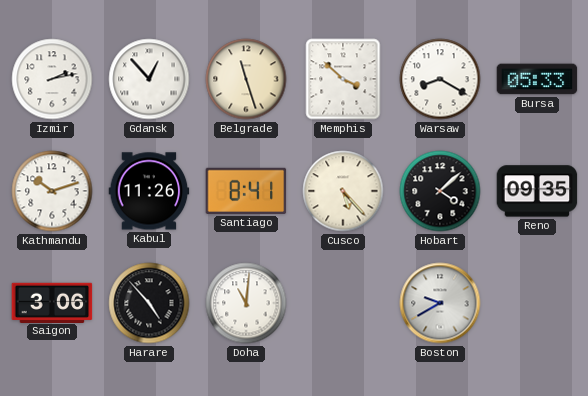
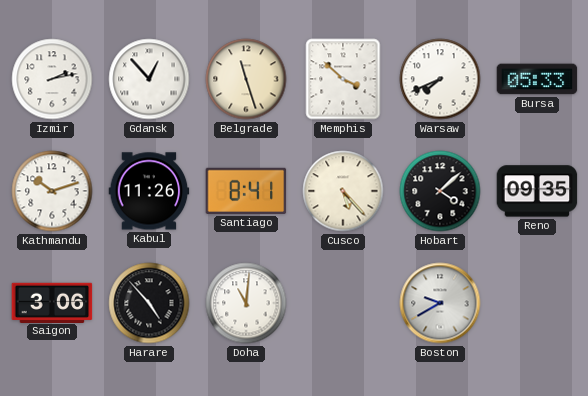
Warsaw: 8:20 -> 7:41 (440, 79)
